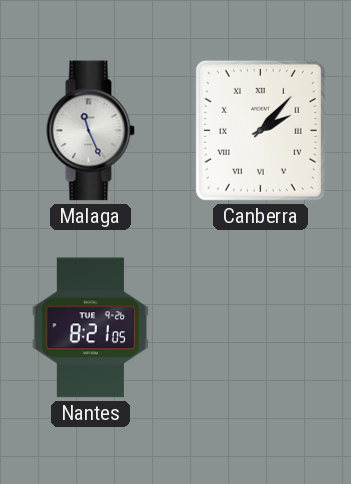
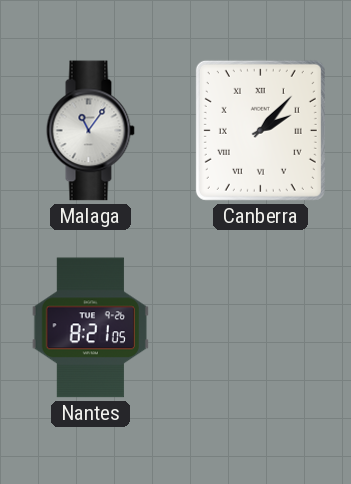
Malaga: 11:26 -> 11:06 (90, 131)
